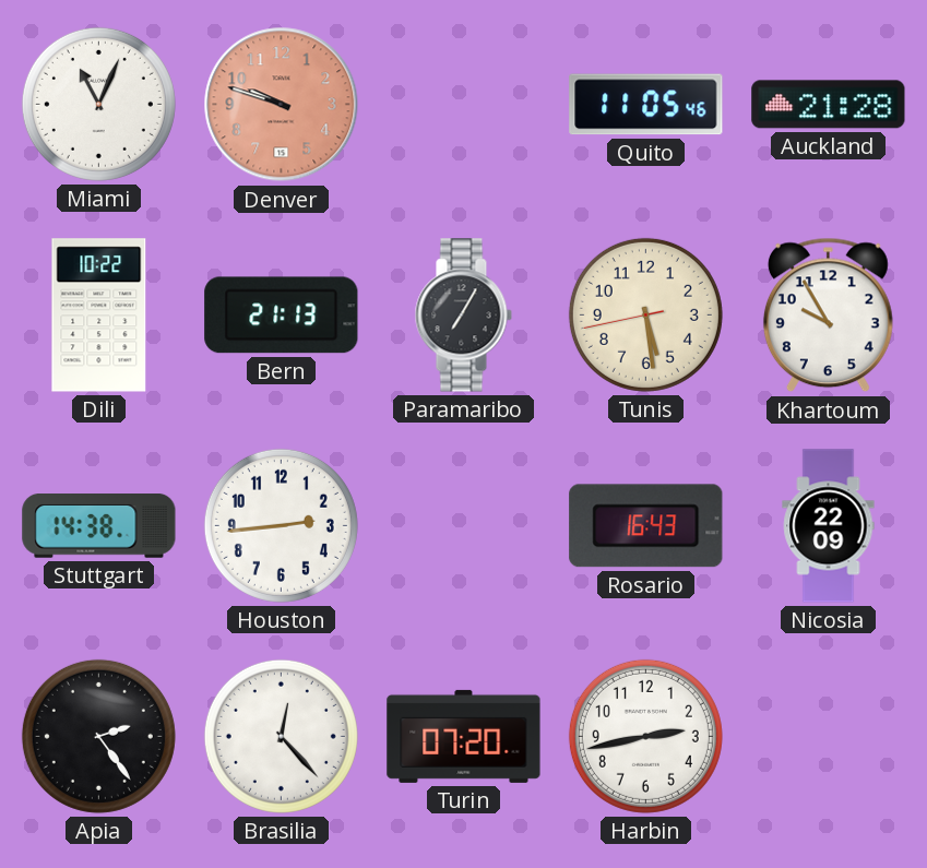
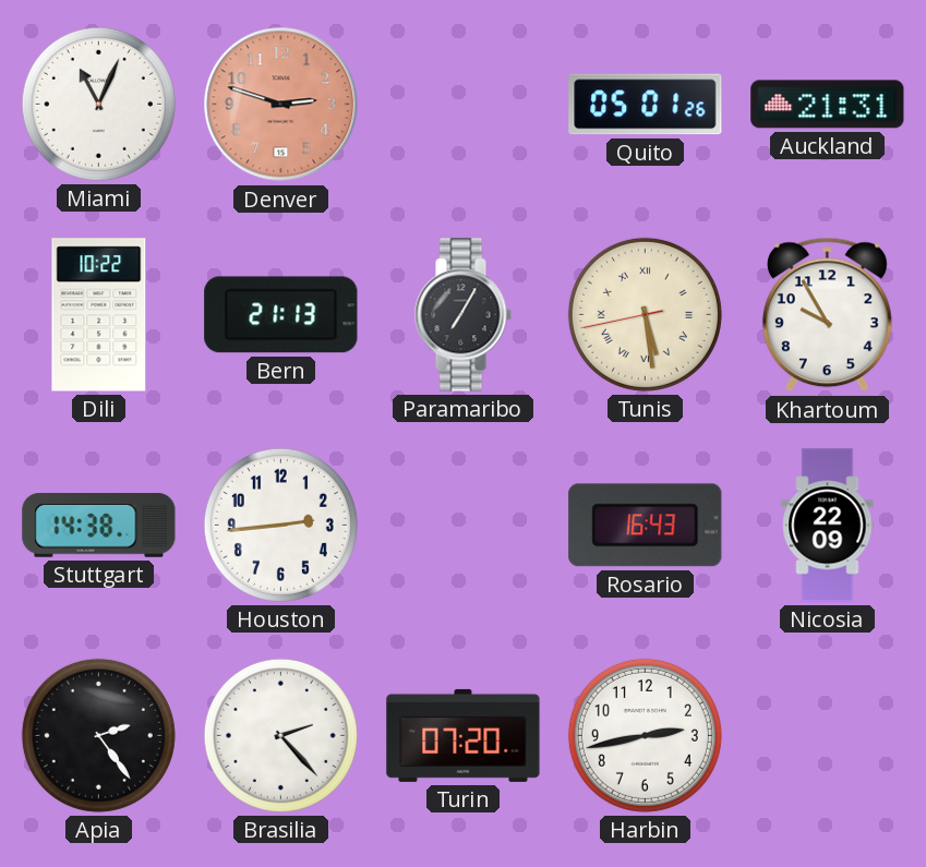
Denver: 9:48 -> 2:48 (281, 105)
Quito: 11:05 -> 05:01 (646, 105)
Auckland: 21:28 -> 21:31 (828, 105)
Tunis numerals: Arabic -> Roman (645, 314)
Brasilia: 12:23 -> 2:23 (280, 735)
